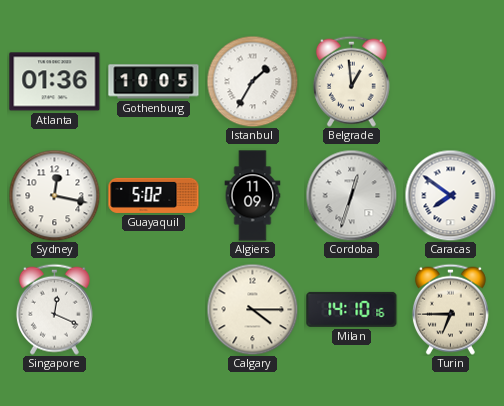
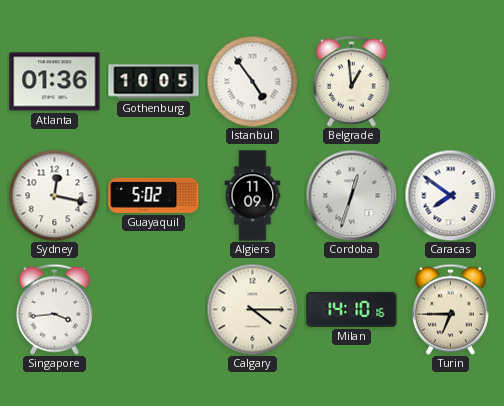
Istanbul: 1:35 -> 4:54 (252, 81)
Singapore: 12:19 -> 3:44 (54, 309)
